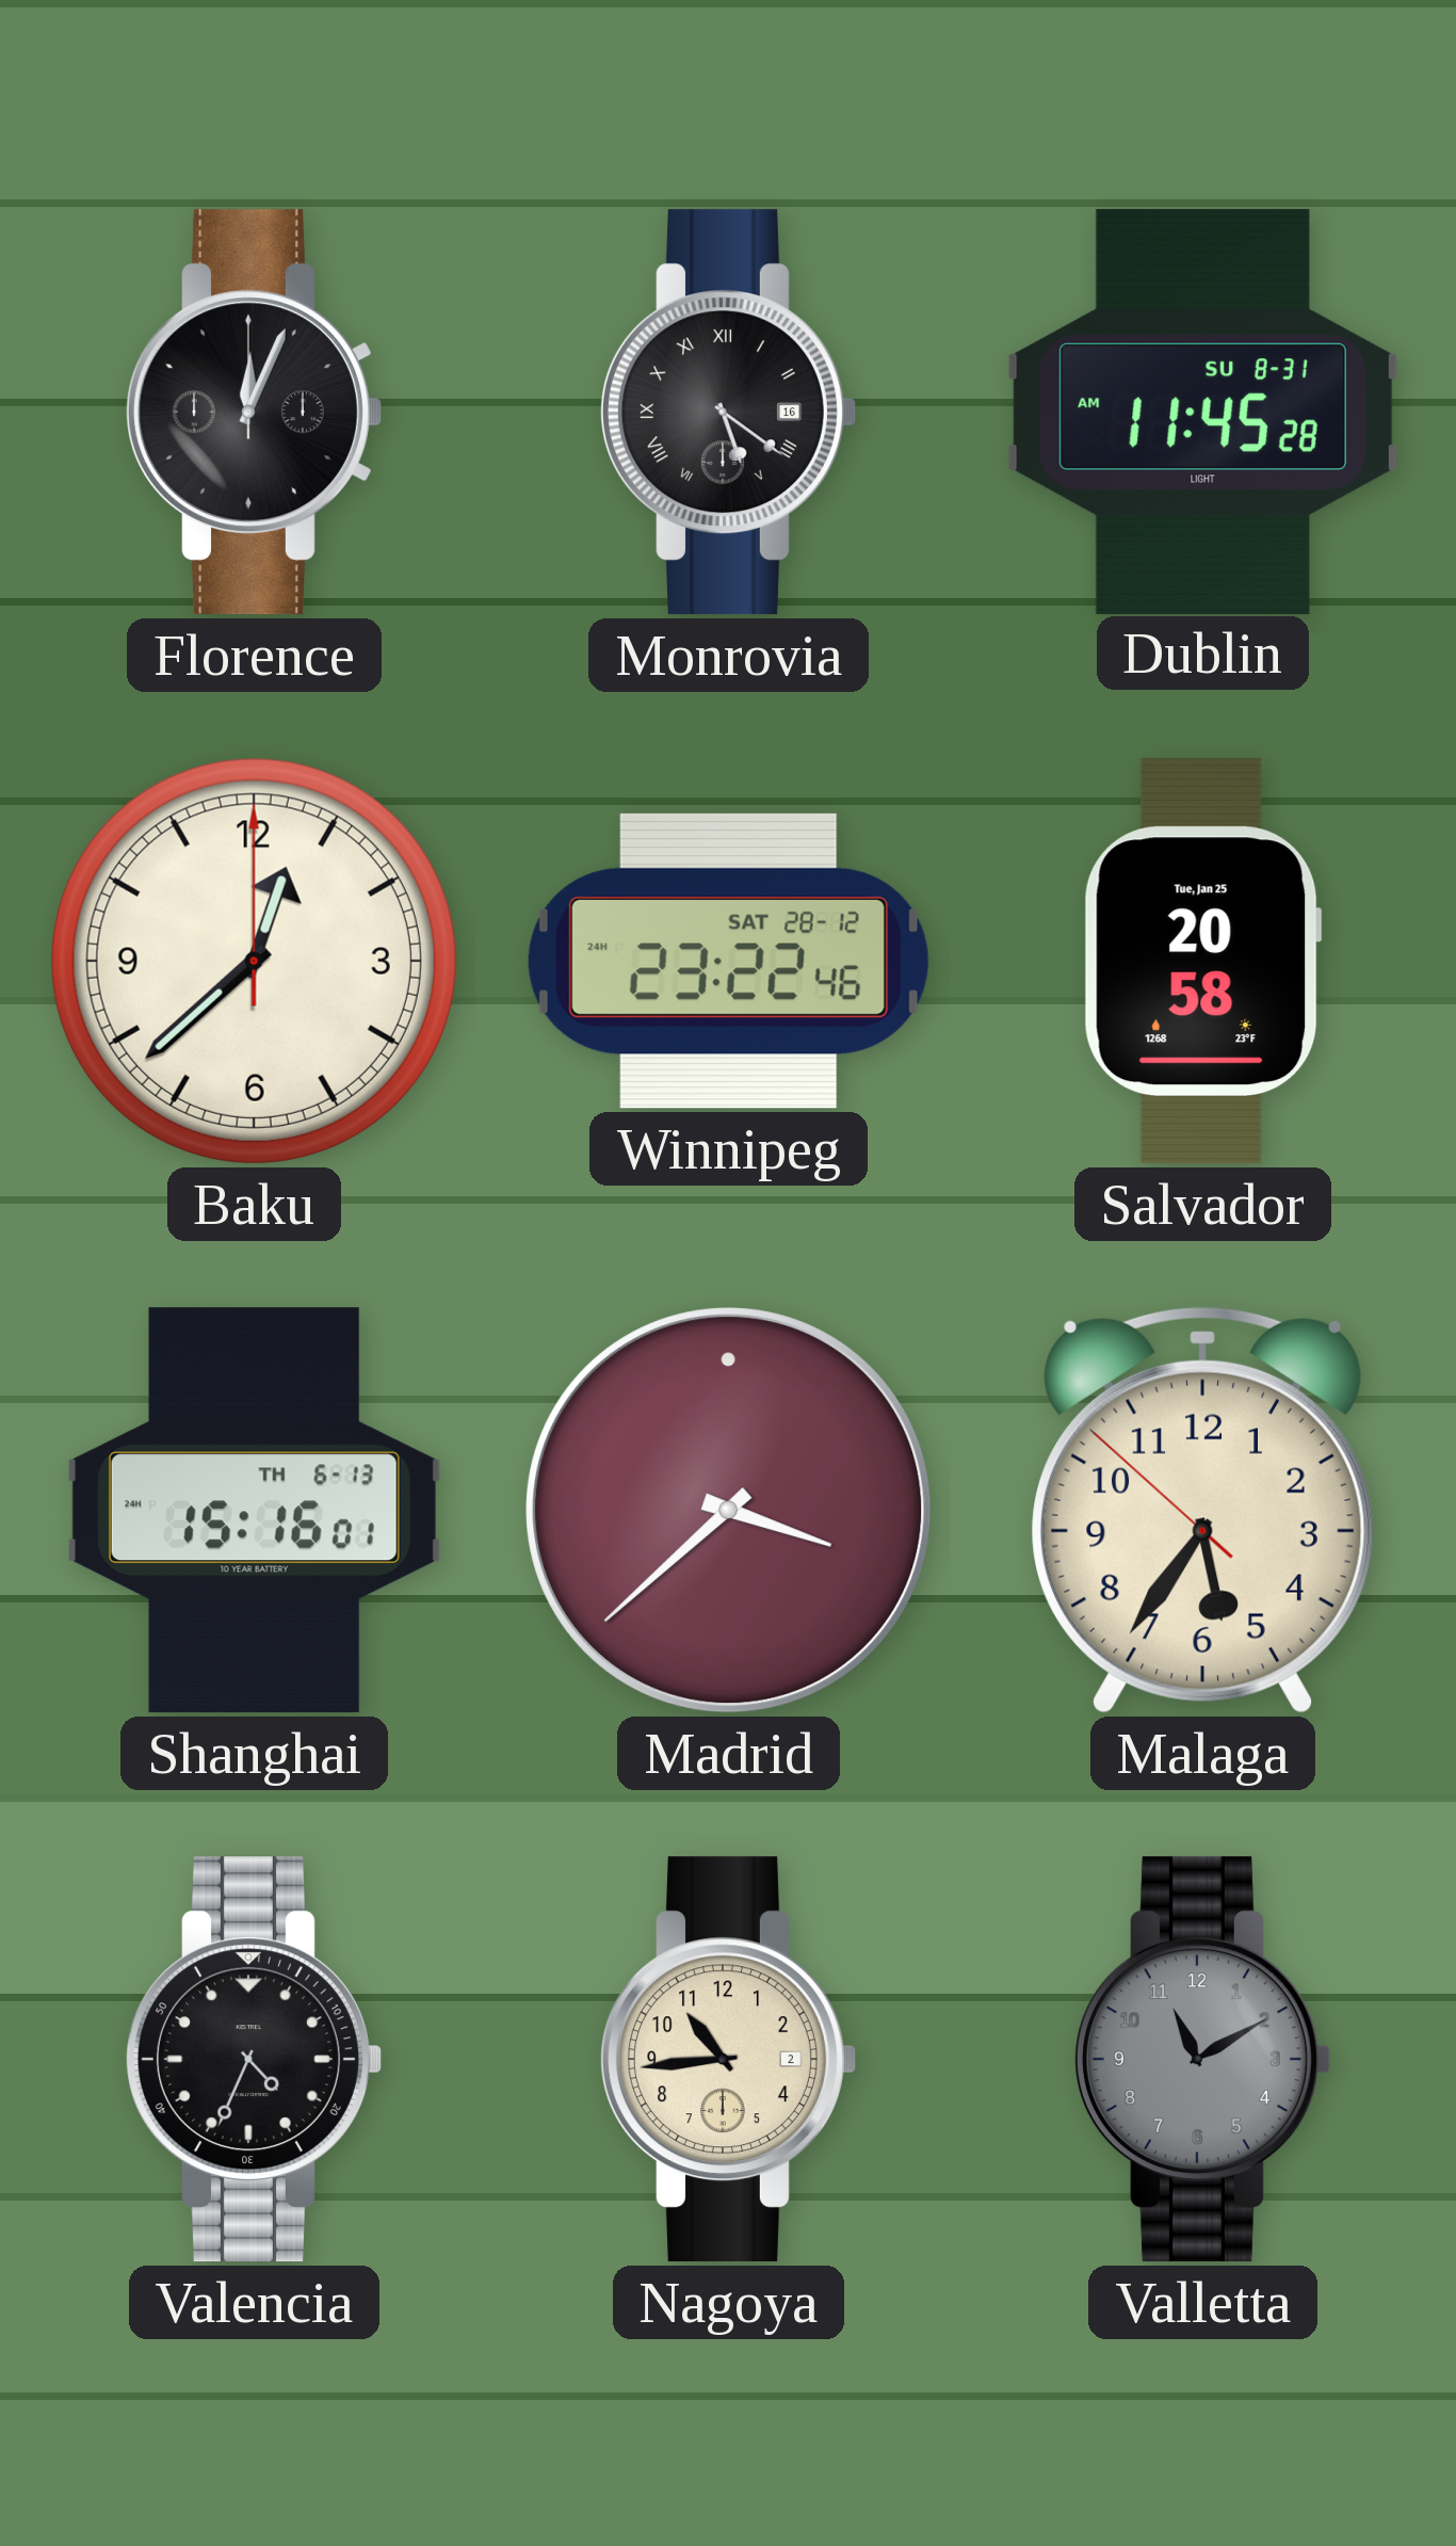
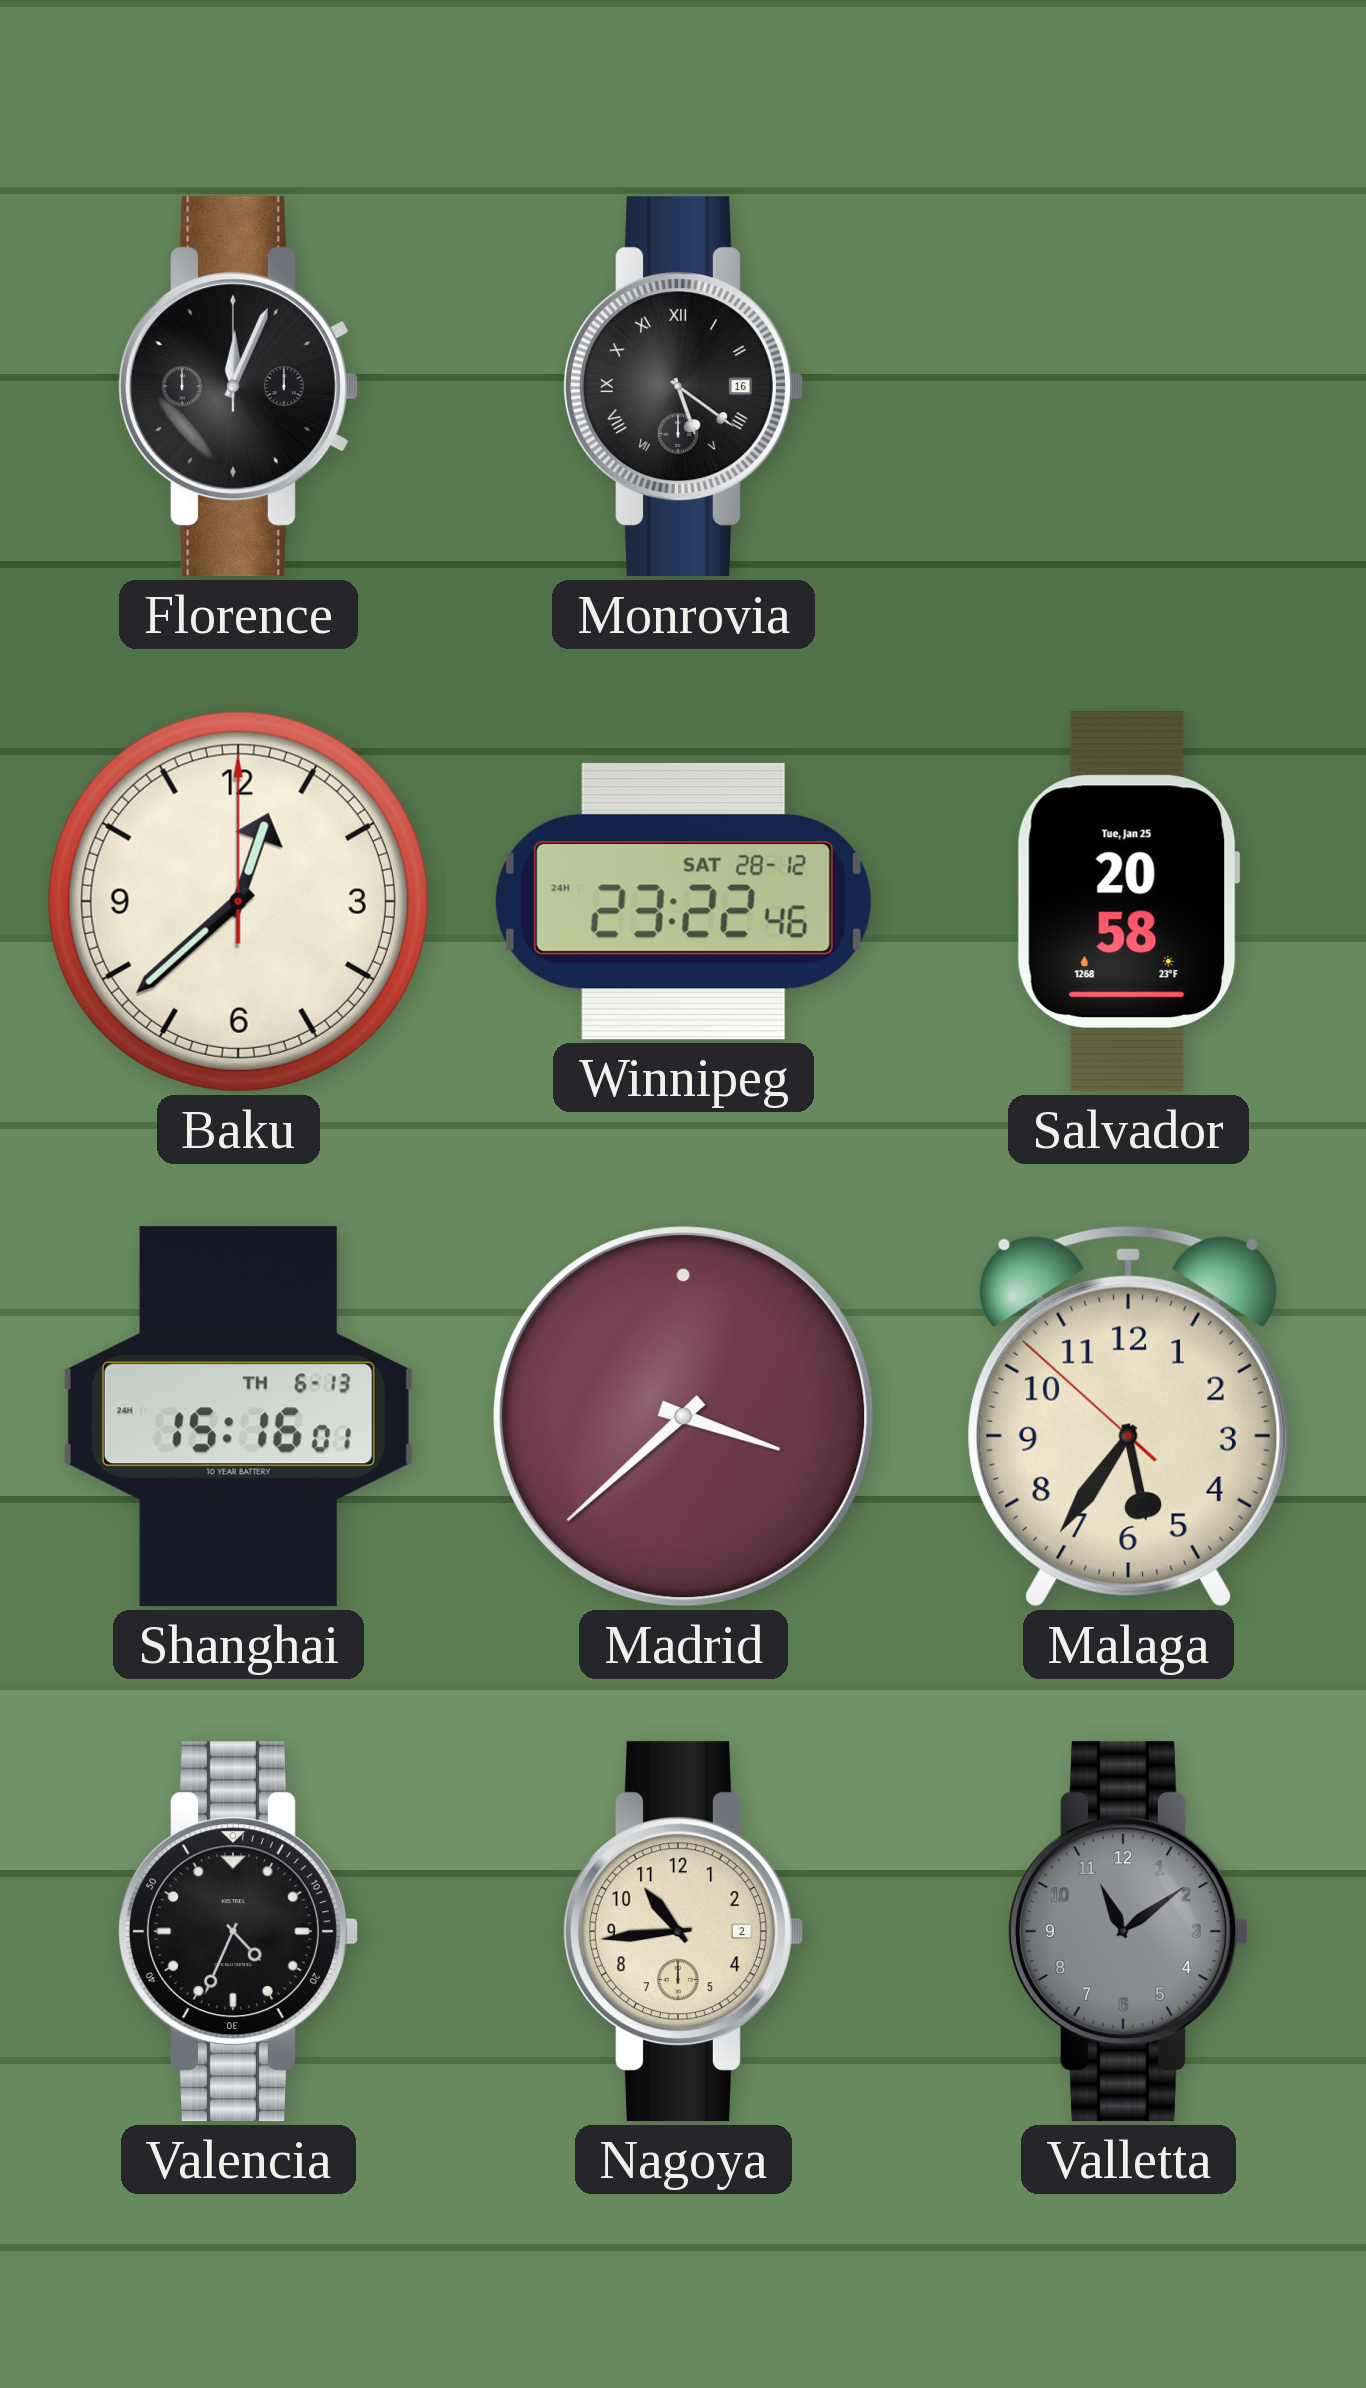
Dublin: 11:45 -> none (1202, 412)
Valletta: 11:10 -> 11:09 (1128, 1932)
